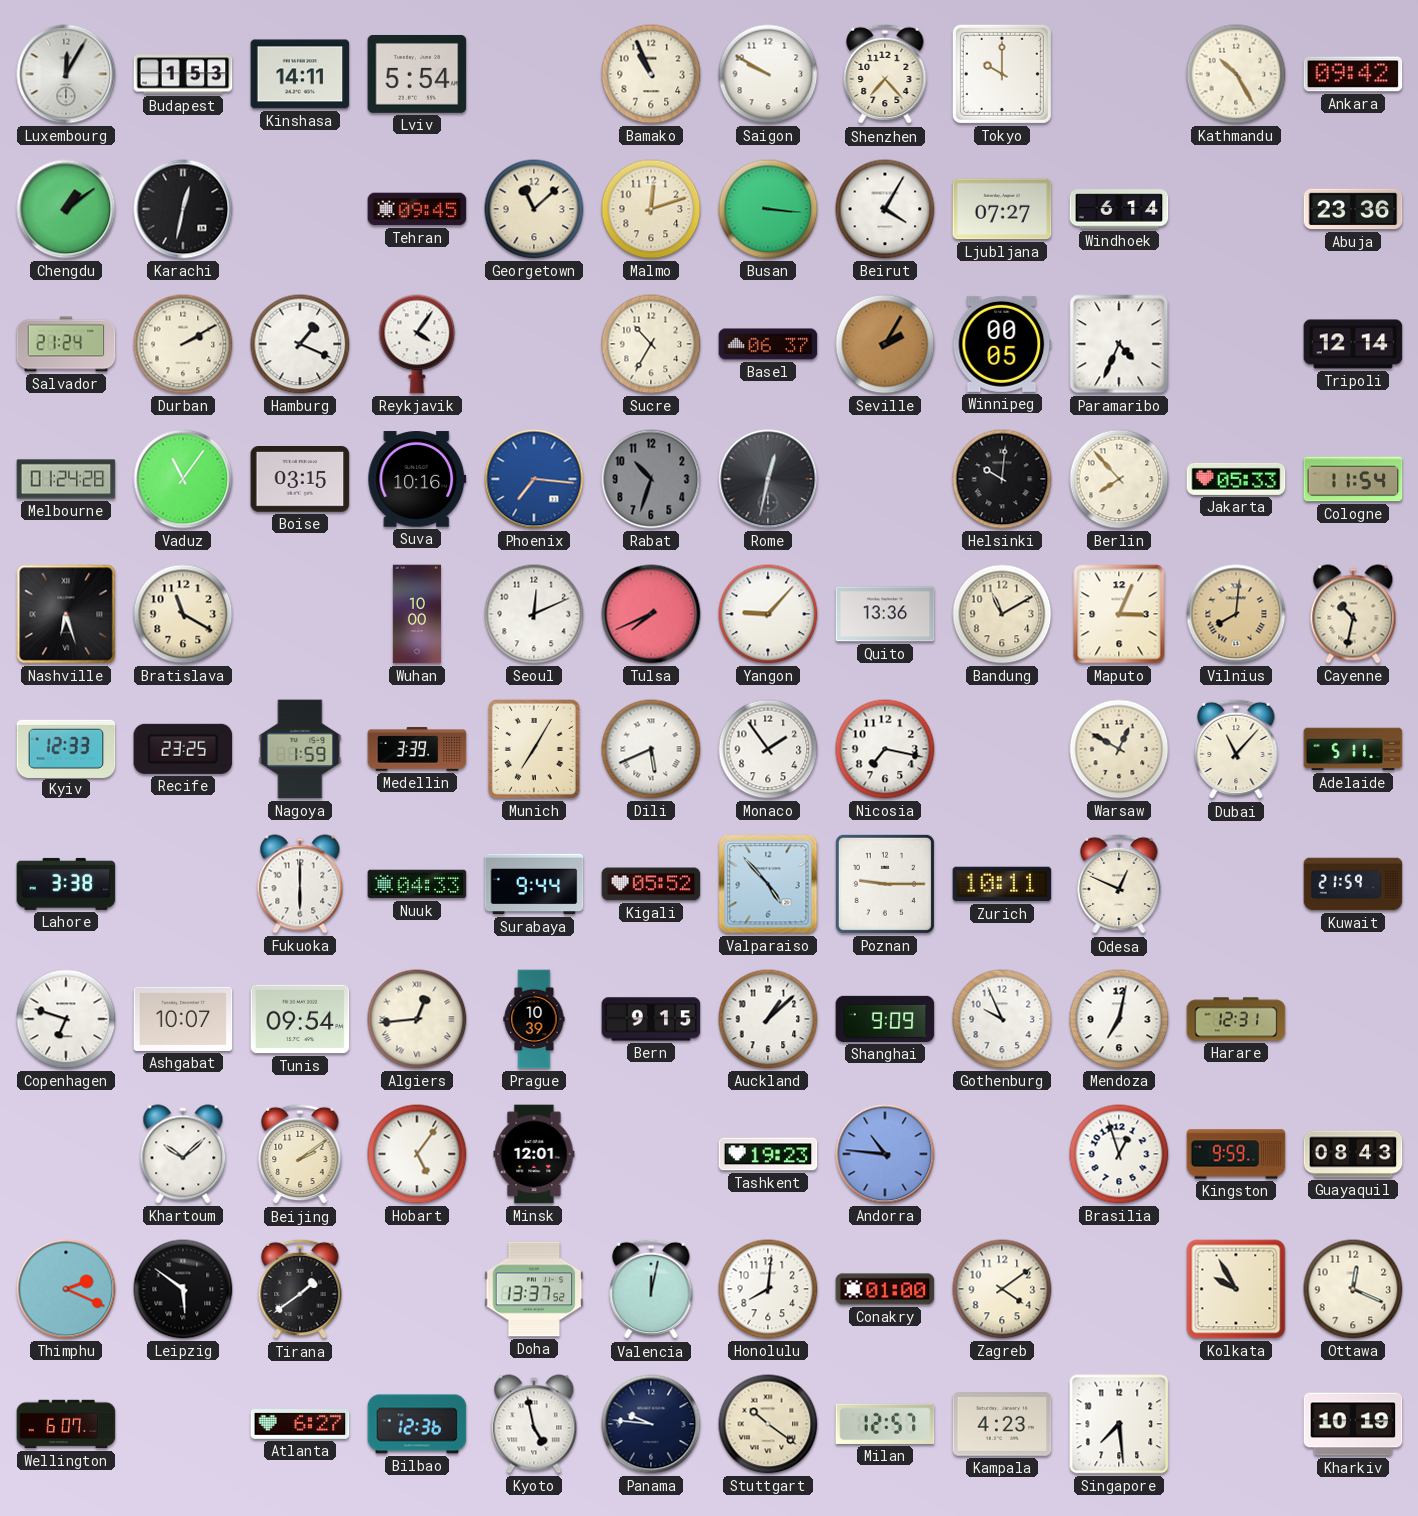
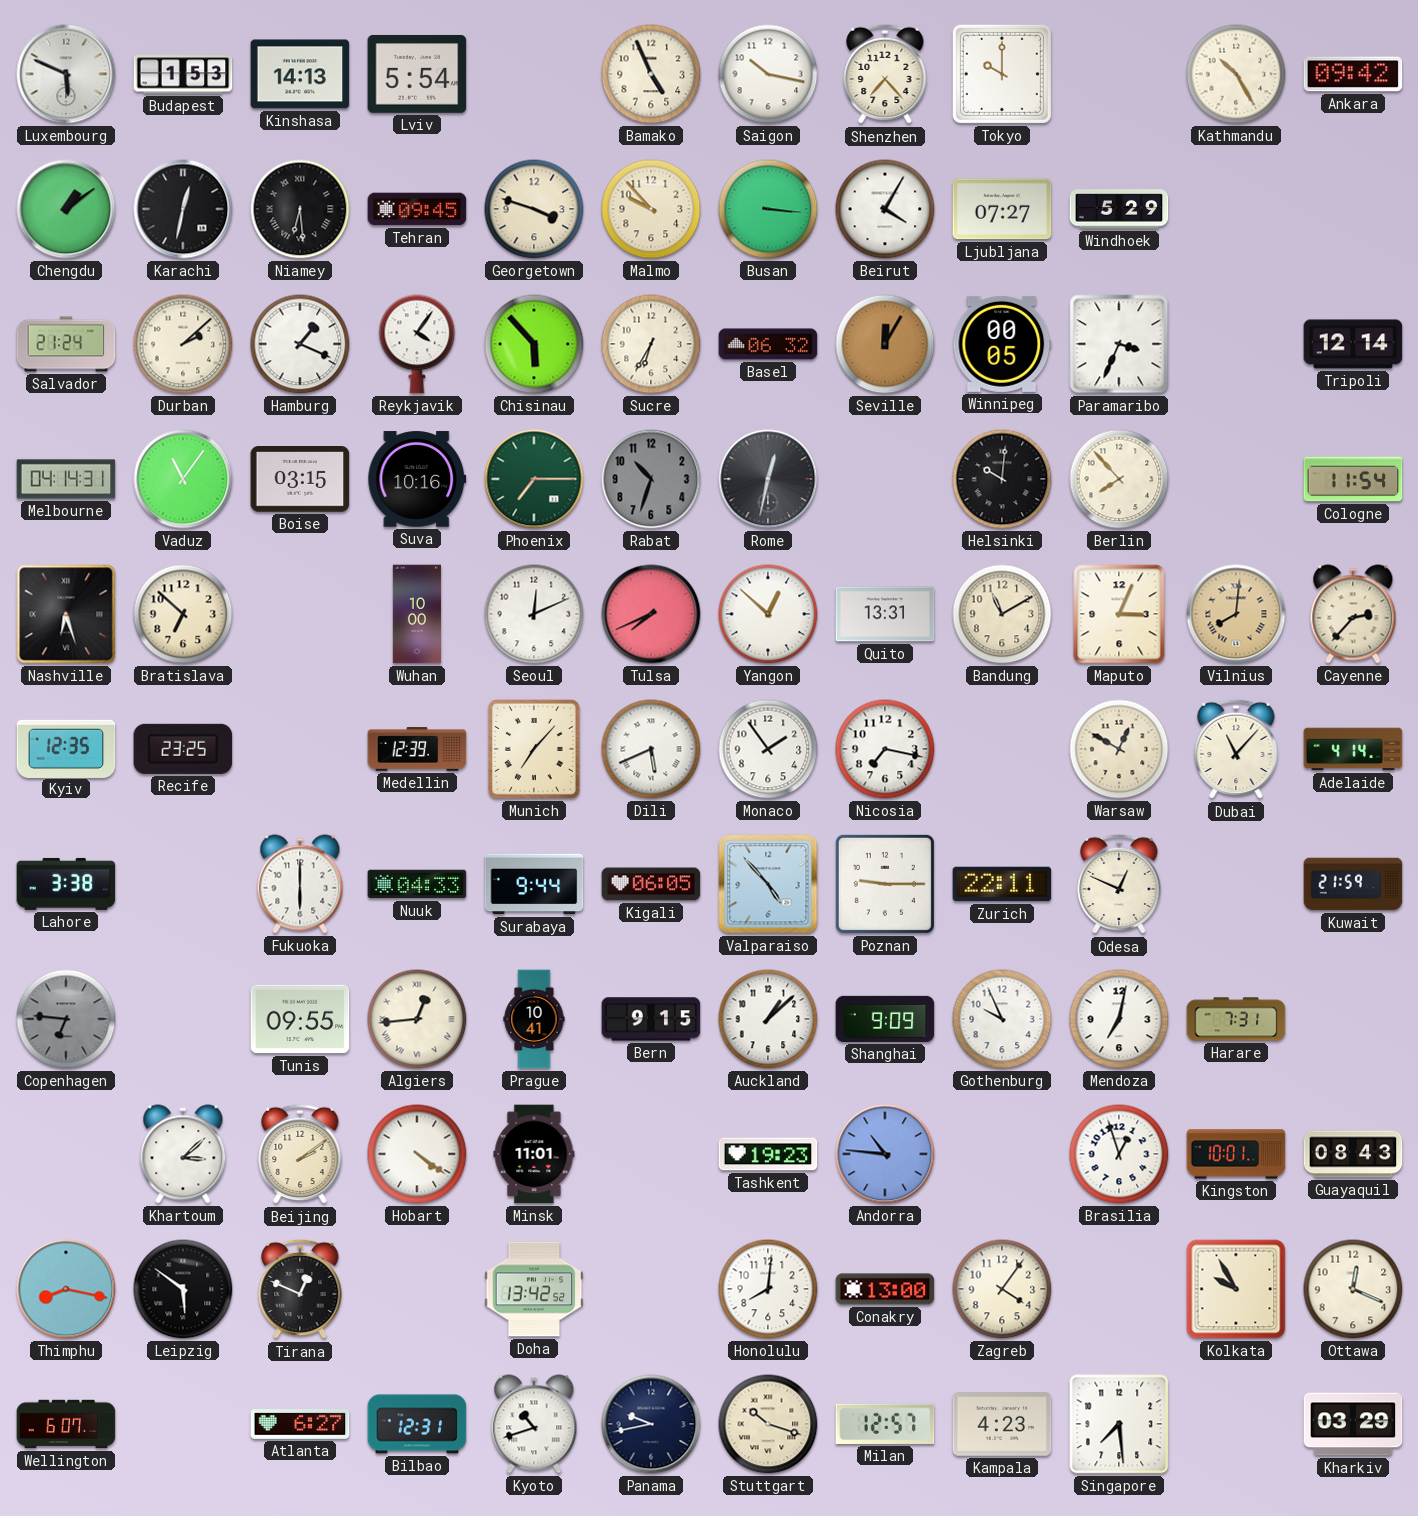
Luxembourg: 12:05 -> 5:49 (66, 74)
Kinshasa: 14:11 -> 14:13 (300, 74)
Bamako: 10:56 -> 4:56 (651, 74)
Saigon: 9:50 -> 10:17 (768, 74)
Niamey: none -> 6:29 (300, 209)
Georgetown: 11:08 -> 3:48 (534, 209)
Malmo: 12:12 -> 9:53 (651, 209)
Windhoek: 6:14 -> 5:29 (1119, 209)
Abuja: 23:36 -> none (1353, 209)
Durban: 2:10 -> 2:08 (183, 344)
Chisinau: none -> 5:53 (534, 344)
Sucre: 10:35 -> 6:35 (651, 344)
Basel: 06:37 -> 06:32 (768, 344)
Seville: 2:05 -> 12:05 (885, 344)
Paramaribo: 4:34 -> 3:34 (1119, 344)
Melbourne: 01:24 -> 04:14 (66, 479)
Phoenix: 7:16 -> 7:15 (534, 479)
Phoenix dial: blue -> green (534, 479)
Jakarta: 05:33 -> none (1236, 479)
Bratislava: 11:20 -> 6:52 (183, 614)
Yangon: 9:07 -> 12:52 (768, 614)
Quito: 13:36 -> 13:31 (885, 614)
Cayenne: 10:32 -> 2:37 (1353, 614)
Kyiv: 12:33 -> 12:35 (66, 748)
Nagoya: 1:59 -> none (300, 749)
Medellin: 3:39 -> 12:39 (417, 749)
Munich: 7:05 -> 7:07 (534, 749)
Adelaide: 5:11 -> 4:14 (1353, 749)
Kigali: 05:52 -> 06:05 (651, 884)
Zurich: 10:11 -> 22:11 (1002, 884)
Copenhagen: 6:48 -> 6:46 (66, 1019)
Copenhagen dial: white -> grey (66, 1019)
Ashgabat: 10:07 -> none (183, 1019)
Tunis: 09:54 -> 09:55 (300, 1019)
Prague: 10:39 -> 10:41 (534, 1019)
Harare: 12:31 -> 7:31 (1236, 1019)
Khartoum: 10:08 -> 3:08 (183, 1154)
Hobart: 5:06 -> 4:21 (417, 1154)
Minsk: 12:01 -> 11:01 (534, 1154)
Kingston: 9:59 -> 10:01 (1236, 1154)
Thimphu: 2:19 -> 8:17 (66, 1289)
Tirana: 1:39 -> 12:49 (300, 1289)
Doha: 13:37 -> 13:42 (534, 1289)
Valencia: 12:02 -> none (651, 1289)
Conakry: 01:00 -> 13:00 (885, 1289)
Zagreb: 4:09 -> 4:06 (1002, 1289)
Bilbao: 12:36 -> 12:31 (417, 1424)
Kyoto: 4:58 -> 10:42 (534, 1424)
Panama: 9:46 -> 9:43 (651, 1424)
Stuttgart: 10:21 -> 10:18 (768, 1424)
Kharkiv: 10:19 -> 03:29 (1353, 1424)
